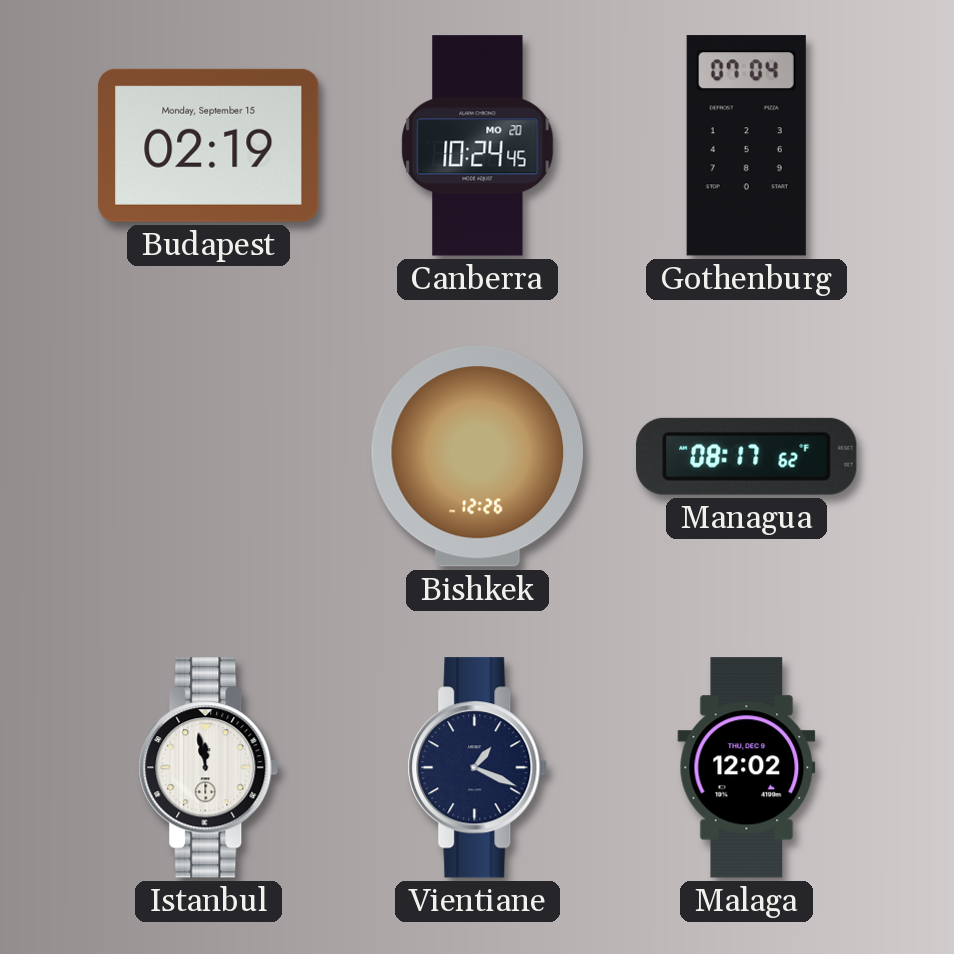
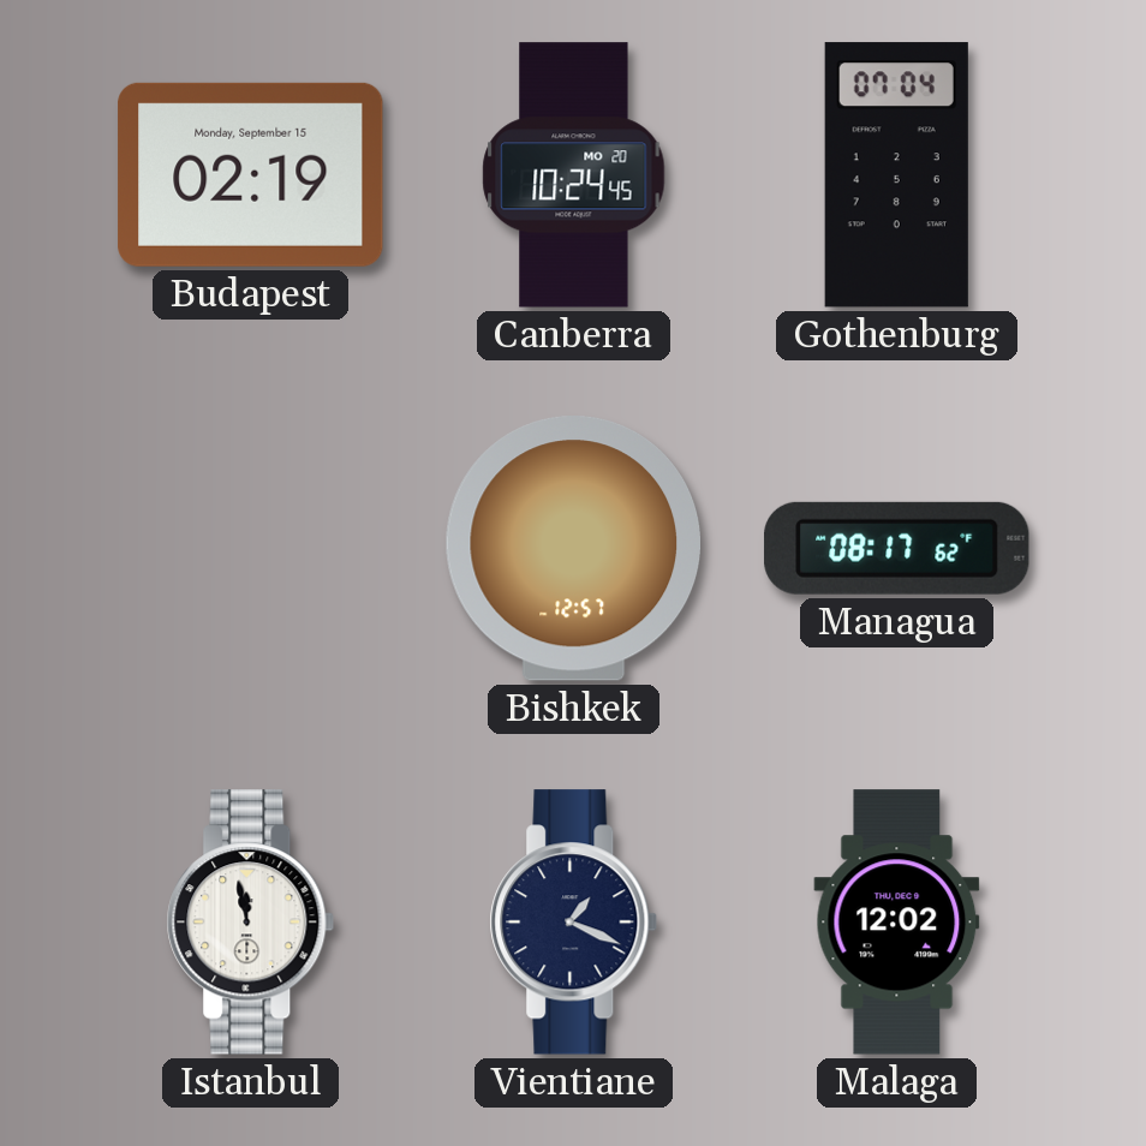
Bishkek: 12:26 -> 12:57 (573, 549)
